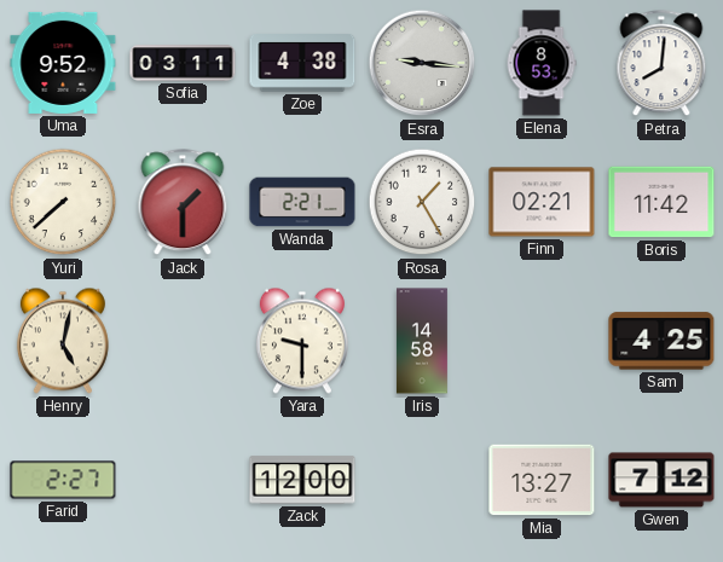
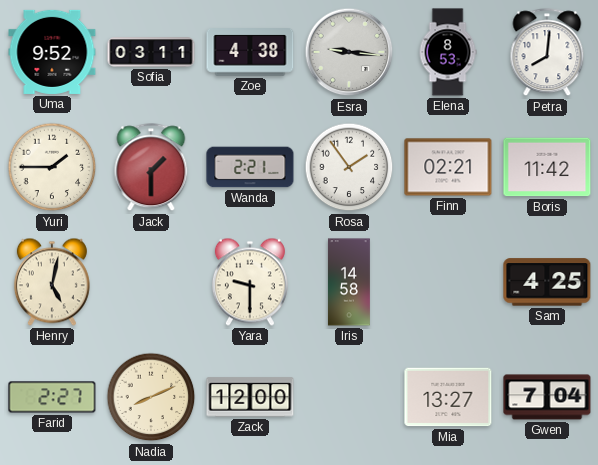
Yuri: 7:38 -> 1:45 (52, 167)
Rosa: 1:25 -> 1:54 (349, 167)
Nadia: none -> 8:11 (151, 397)
Gwen: 7:12 -> 7:04 (547, 397)
